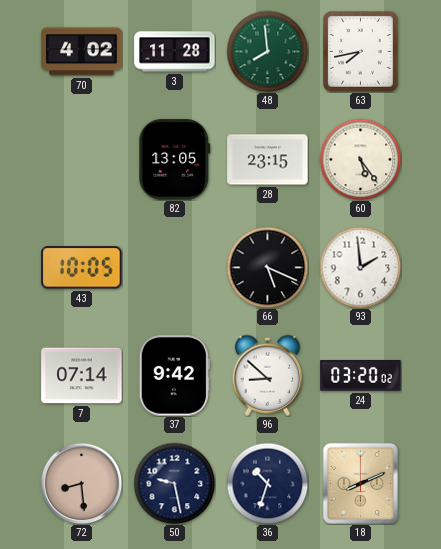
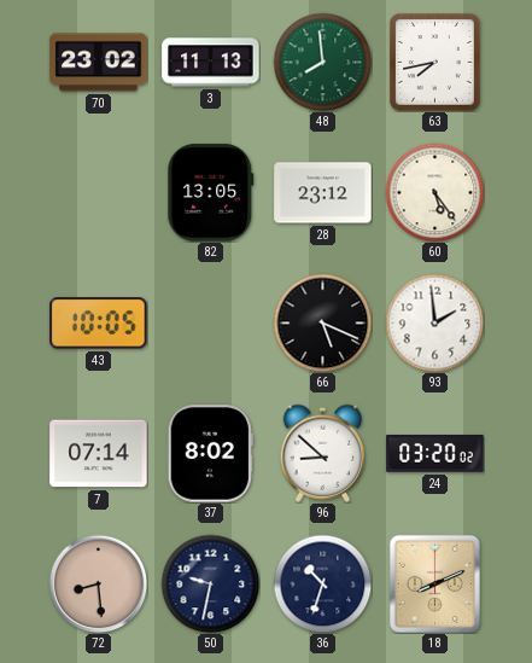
70: 4:02 -> 23:02 (99, 63)
3: 11:28 -> 11:13 (211, 63)
28: 23:15 -> 23:12 (323, 193)
37: 9:42 -> 8:02 (210, 454)
50: 9:28 -> 9:32 (210, 583)
